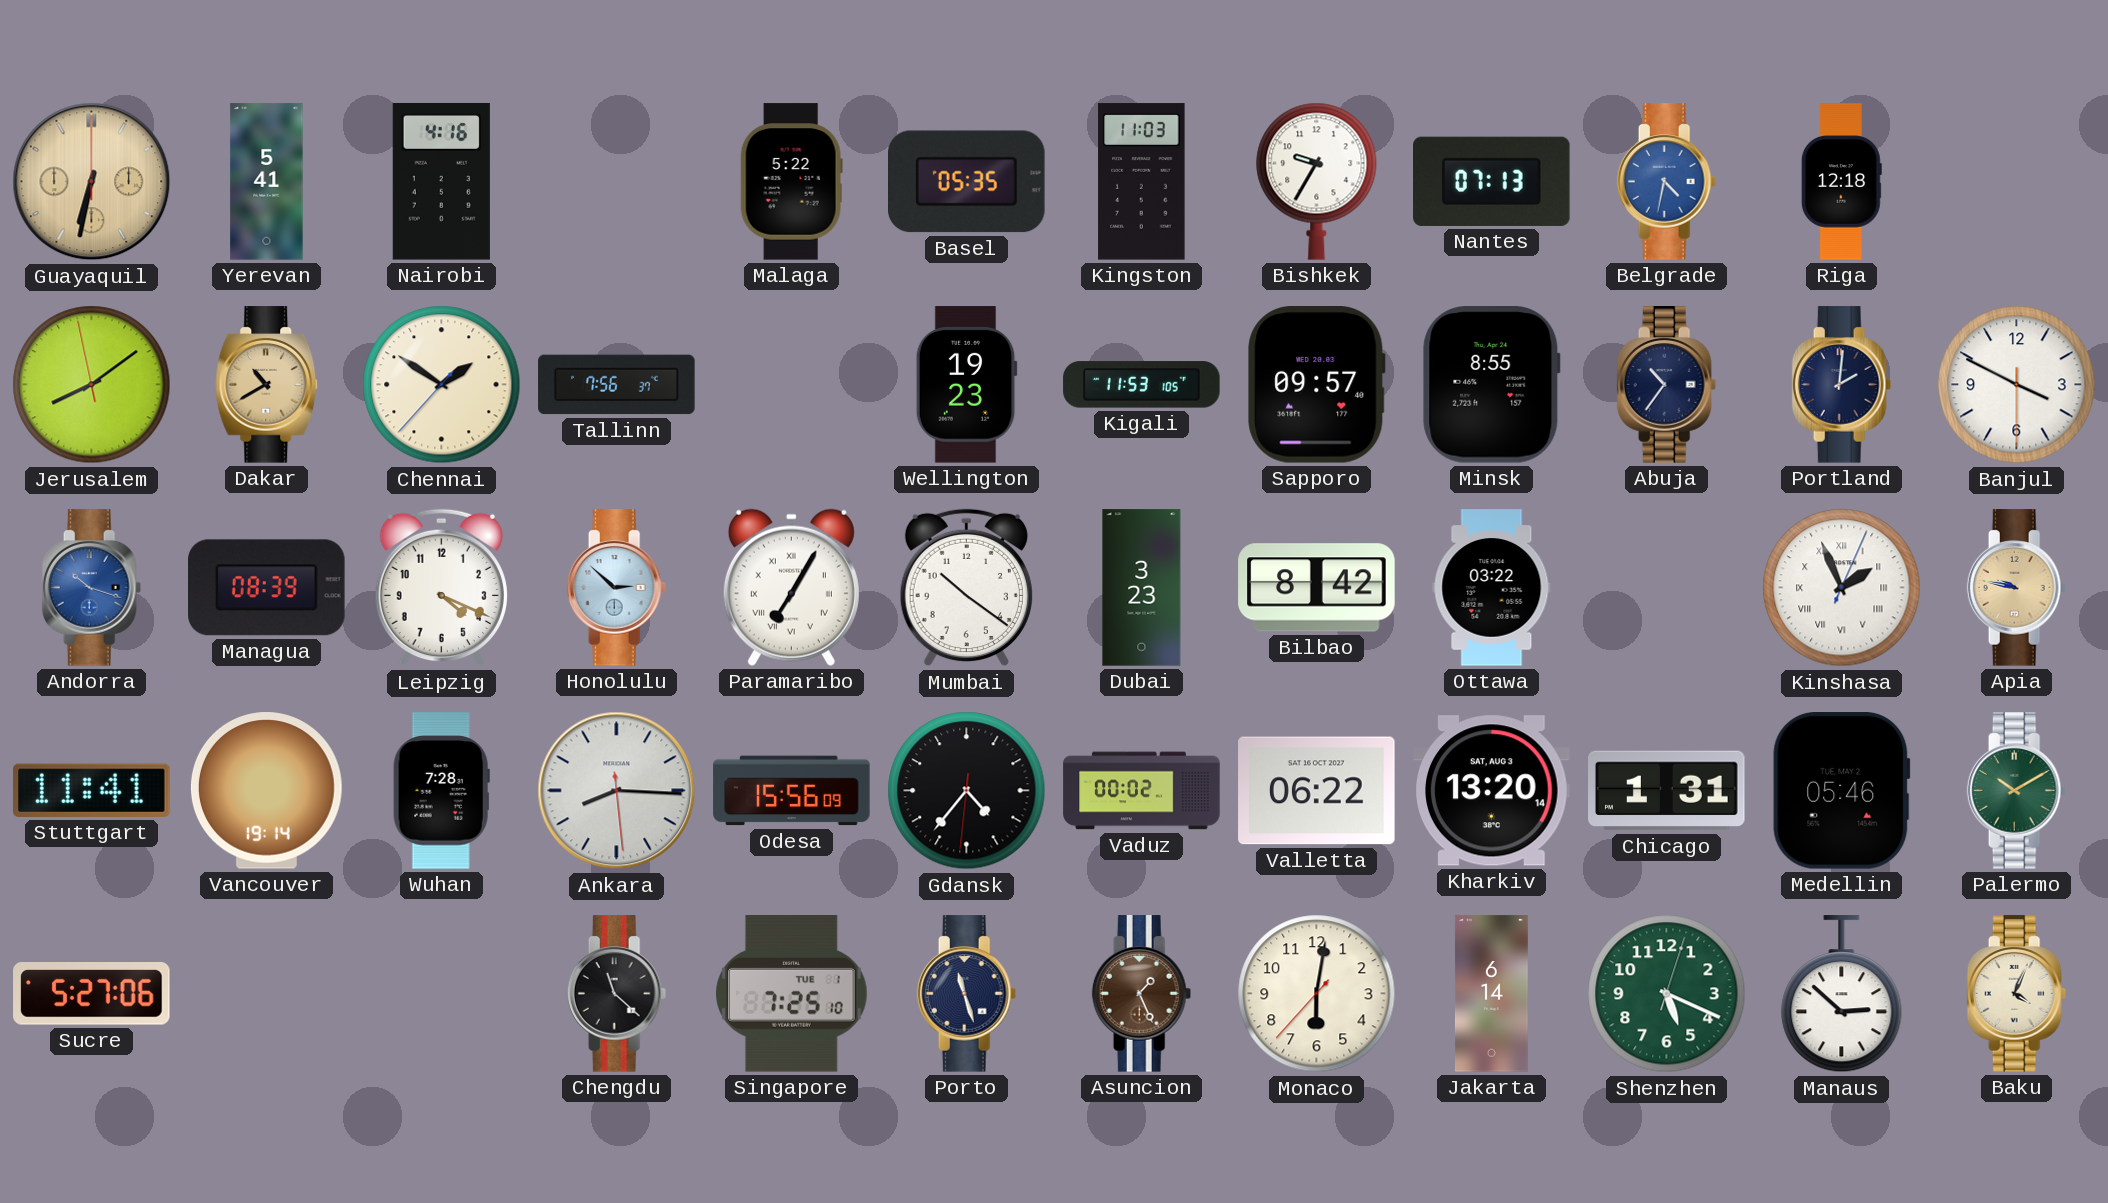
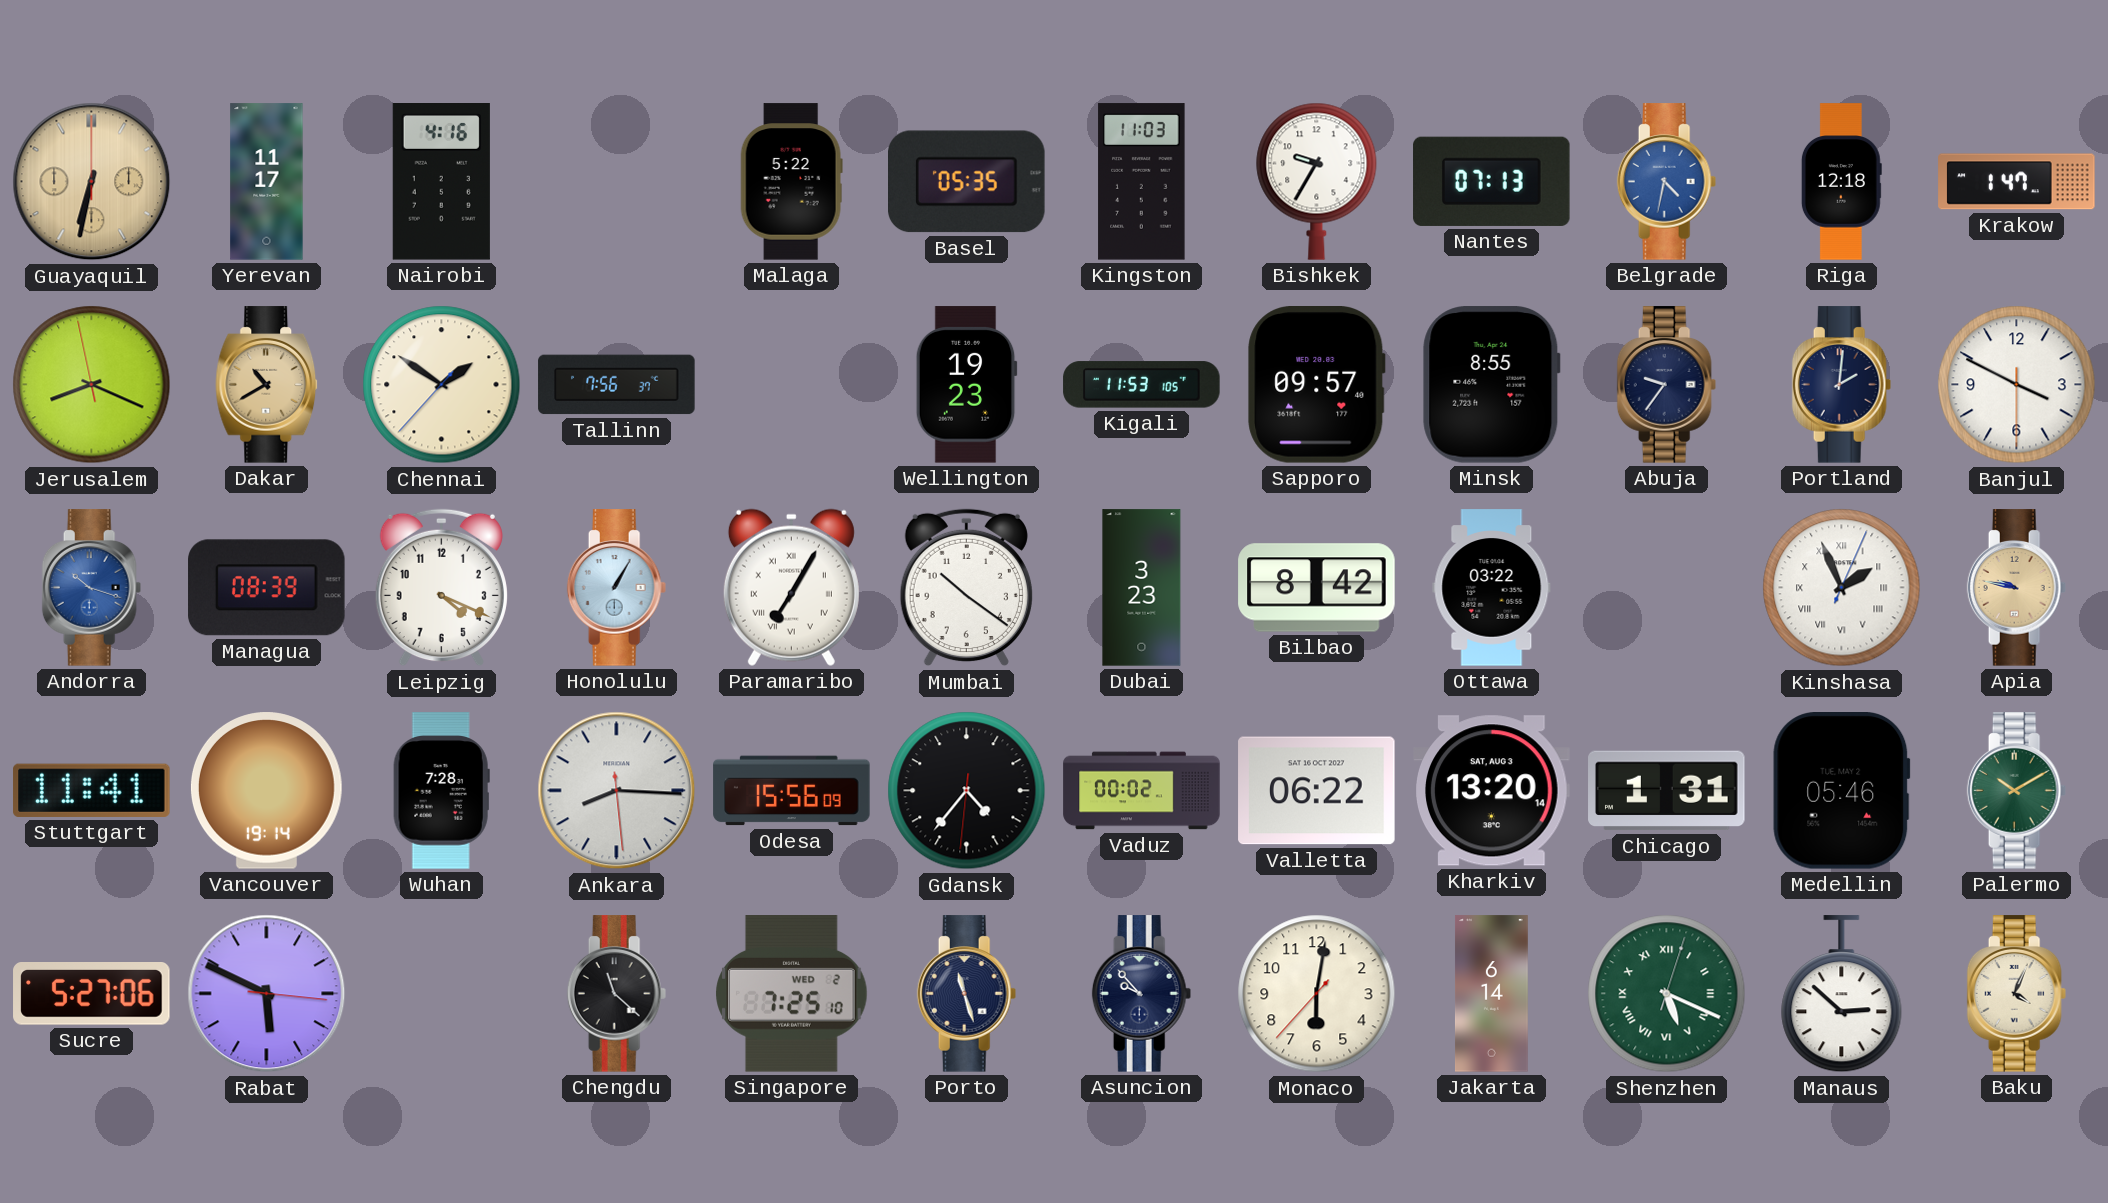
Yerevan: 5:41 -> 11:17 (267, 182)
Krakow: none -> 1:47 (2017, 182)
Jerusalem: 8:08 -> 8:18 (92, 385)
Abuja: 10:36 -> 9:36 (1667, 385)
Honolulu: 2:52 -> 1:05 (617, 588)
Rabat: none -> 5:49 (267, 994)
Singapore date: TUE 1 -> WED 2 (792, 994)
Asuncion: 1:26 -> 9:53 (1142, 994)
Asuncion dial: brown -> navy (1142, 994)
Shenzhen numerals: Arabic -> Roman (1667, 994)
